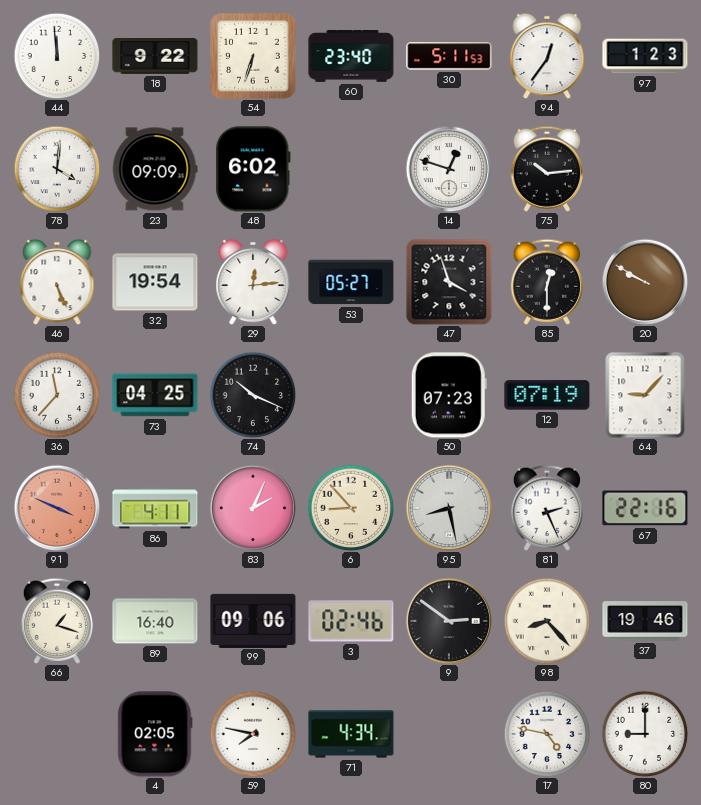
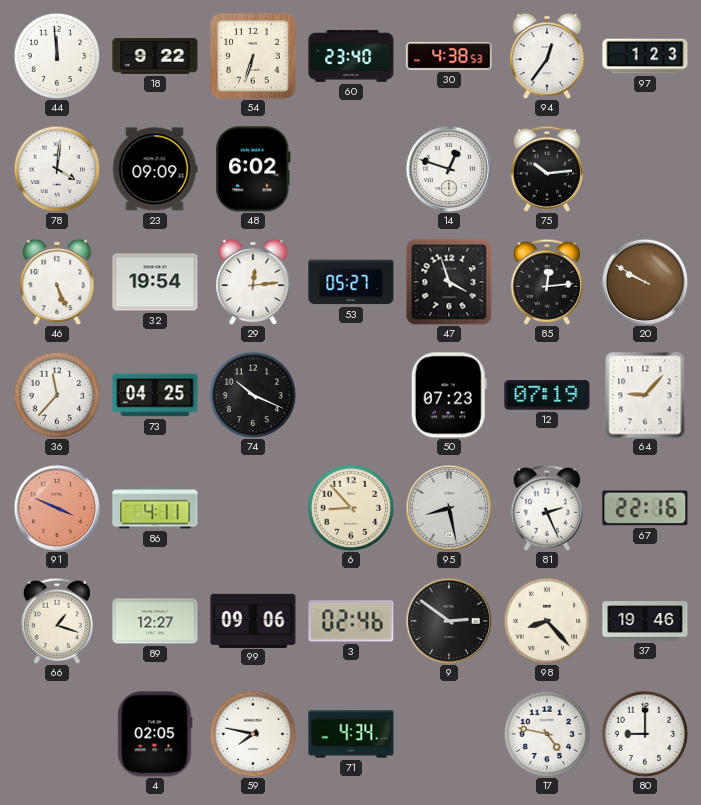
30: 5:11 -> 4:38 (449, 56)
85: 12:30 -> 12:14 (546, 282)
83: 2:04 -> none (253, 508)
89: 16:40 -> 12:27 (155, 621)
